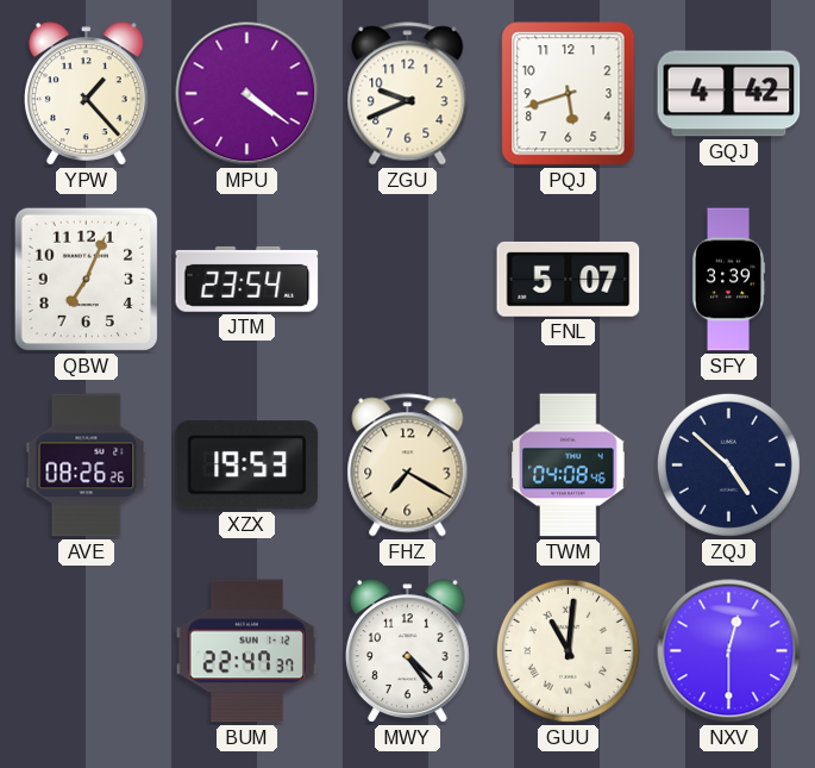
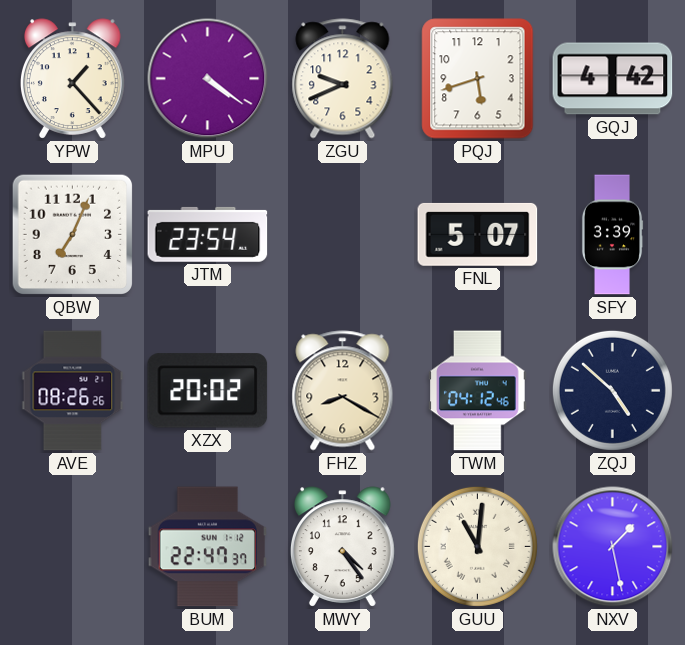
XZX: 19:53 -> 20:02 (208, 391)
FHZ: 7:20 -> 8:20 (343, 391)
TWM: 04:08 -> 04:12 (478, 391)
NXV: 12:30 -> 1:28 (613, 547)
